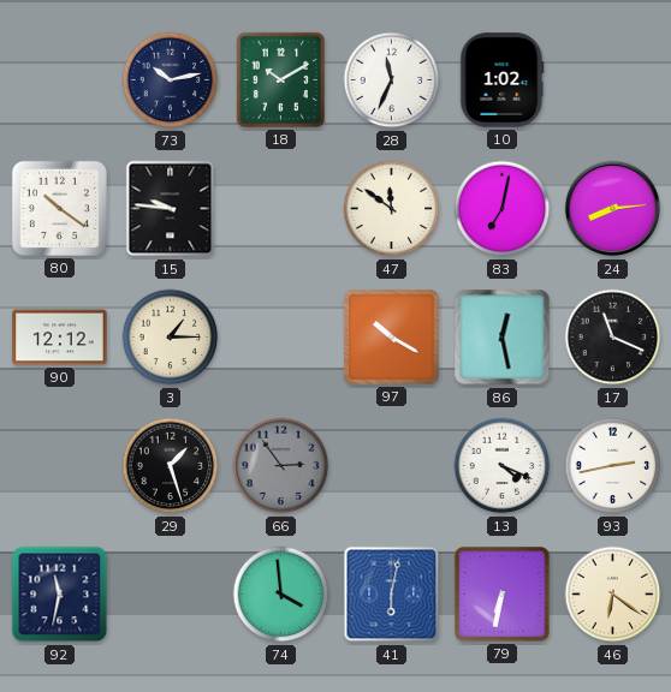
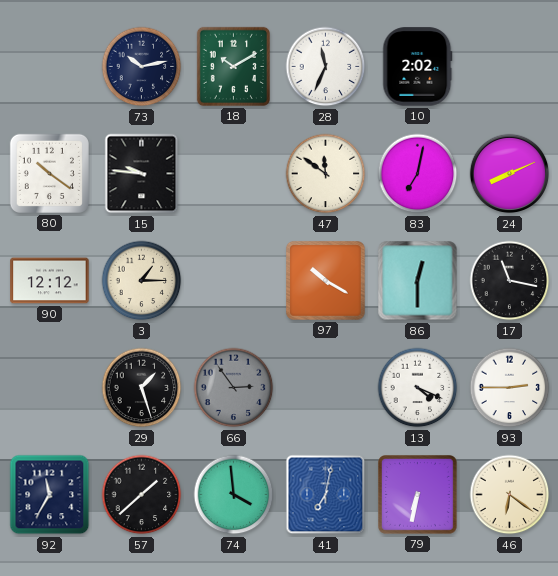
10: 1:02 -> 2:02 (418, 67)
24: 8:14 -> 8:11 (510, 174)
86: 12:28 -> 12:30 (418, 281)
17: 11:19 -> 11:17 (510, 281)
93: 2:43 -> 2:45 (510, 388)
92: 11:32 -> 11:35 (50, 495)
57: none -> 1:38 (142, 495)
41: 6:02 -> 7:02 (326, 495)
